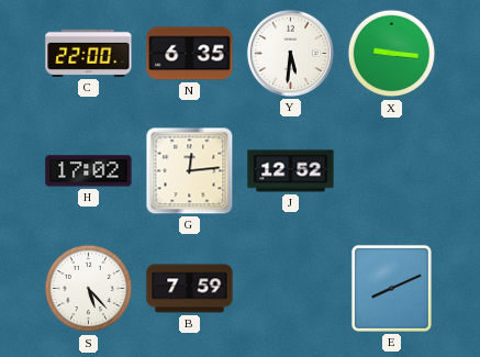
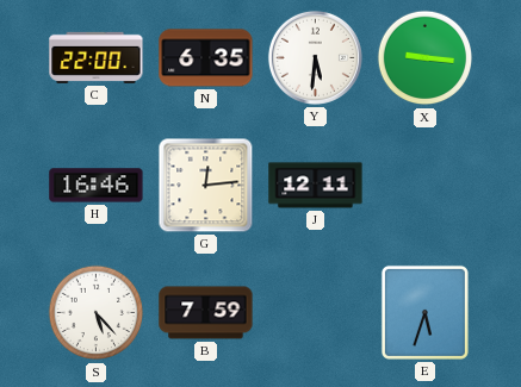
H: 17:02 -> 16:46 (97, 186)
J: 12:52 -> 12:11 (316, 186)
E: 8:11 -> 5:33 (424, 312)
